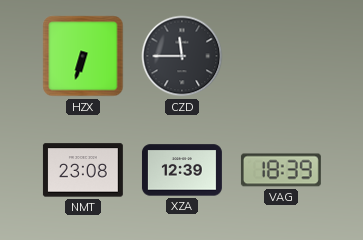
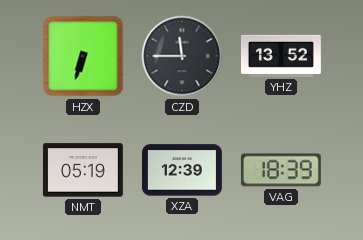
YHZ: none -> 13:52 (281, 56)
NMT: 23:08 -> 05:19 (83, 170)
